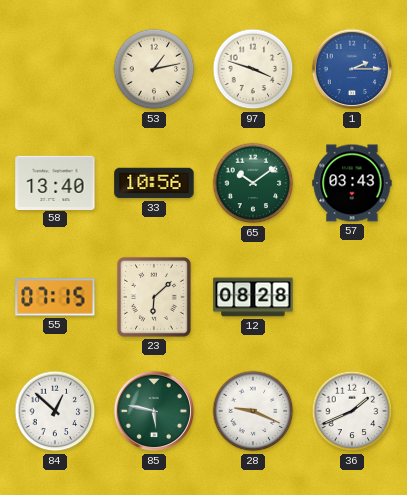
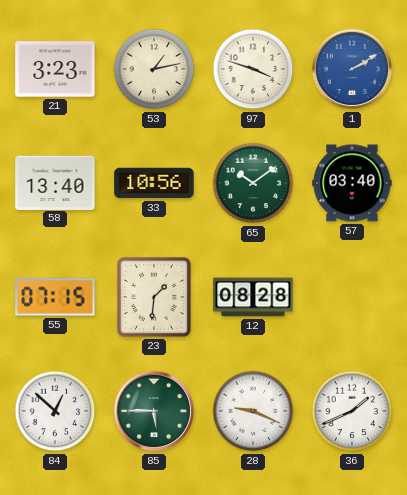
21: none -> 3:23 (55, 69)
1: 2:15 -> 2:10 (352, 69)
57: 03:43 -> 03:40 (352, 183)
23: 6:08 -> 1:31 (154, 297)
85: 5:47 -> 5:45 (154, 411)
